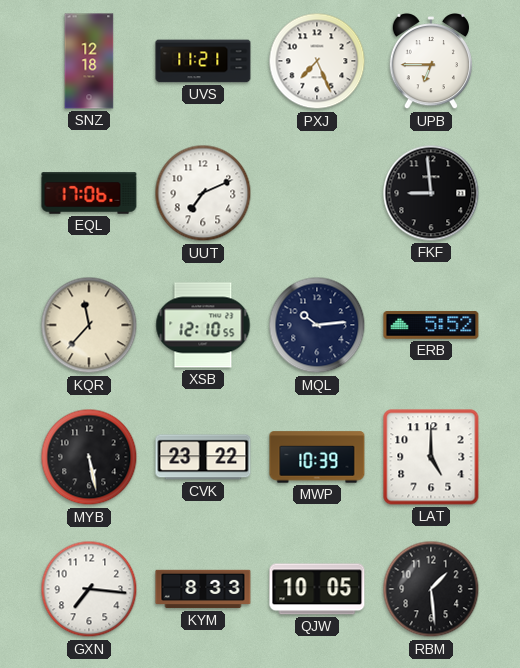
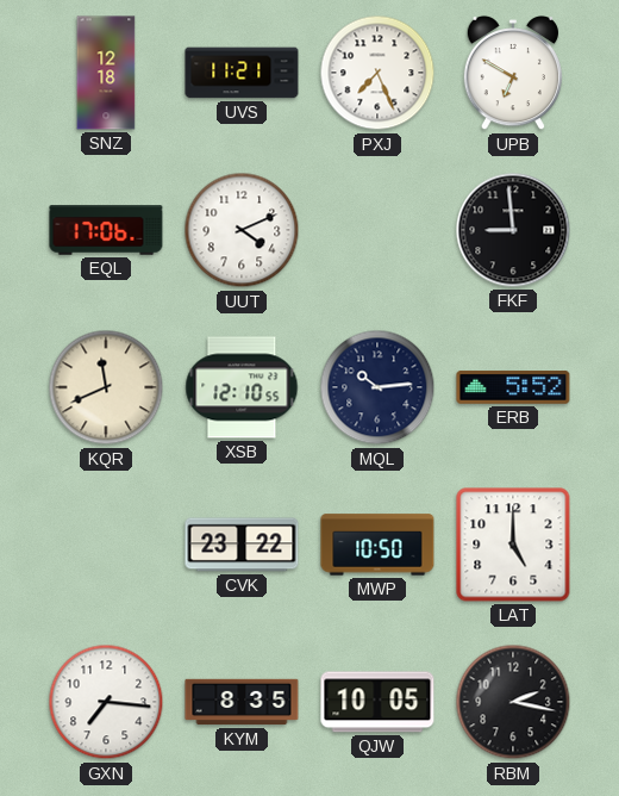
UPB: 6:45 -> 6:50 (513, 74)
UUT: 7:11 -> 4:11 (242, 230)
KQR: 11:37 -> 11:41 (106, 387)
MYB: 5:28 -> none (89, 457)
MWP: 10:39 -> 10:50 (377, 545)
KYM: 8:33 -> 8:35 (242, 702)
RBM: 1:29 -> 2:17 (513, 702)
